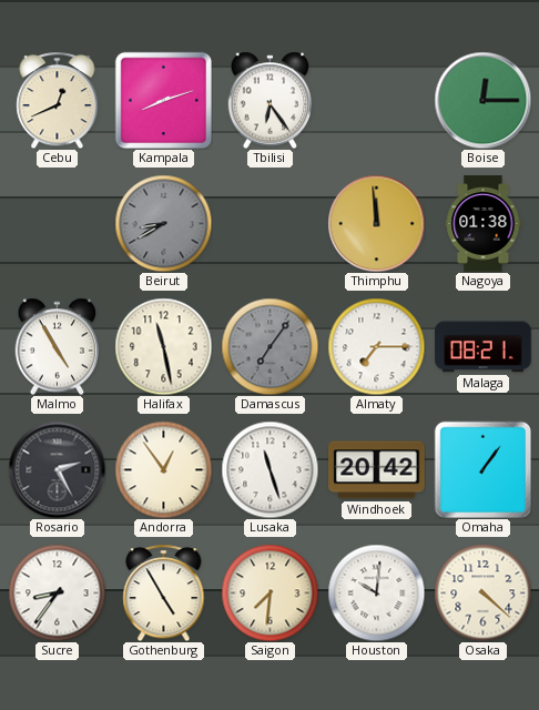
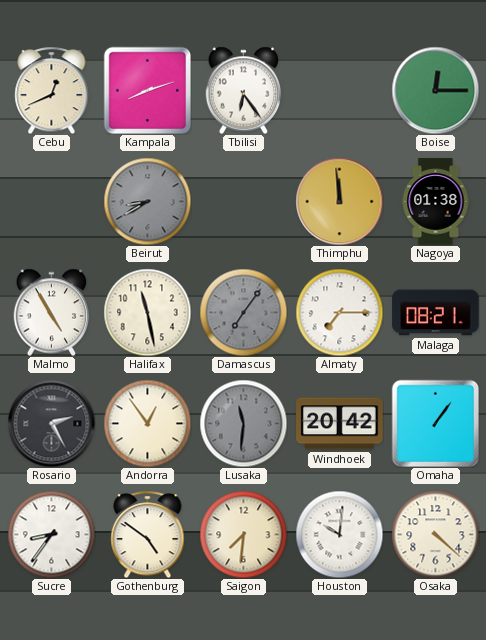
Lusaka: 11:27 -> 11:31 (243, 423)
Lusaka dial: white -> grey (243, 423)
Gothenburg: 4:55 -> 4:51 (148, 534)
